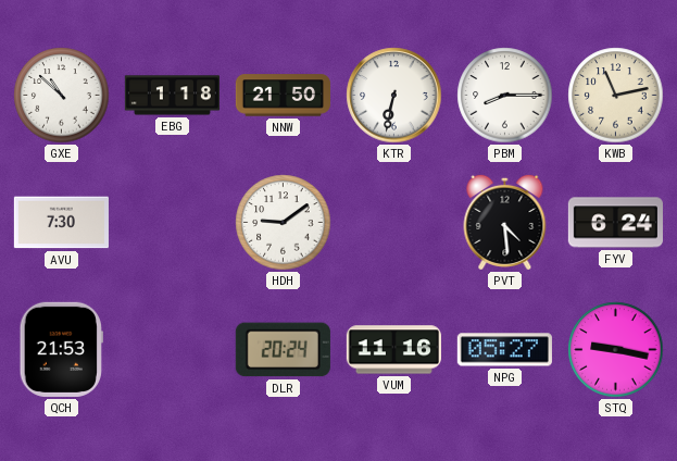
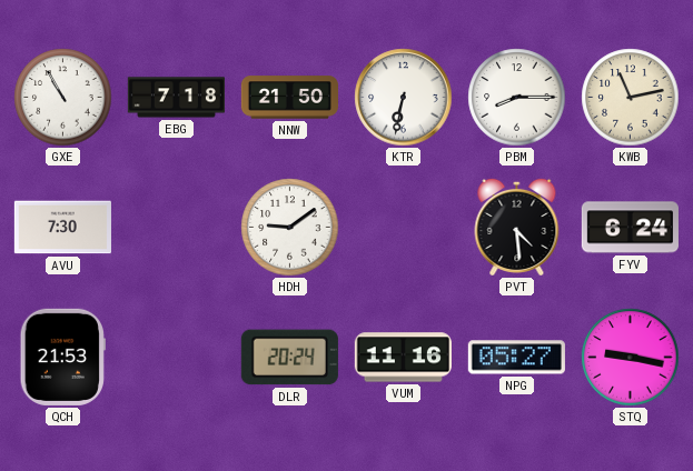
GXE: 10:52 -> 10:55 (63, 98)
EBG: 1:18 -> 7:18 (176, 98)
